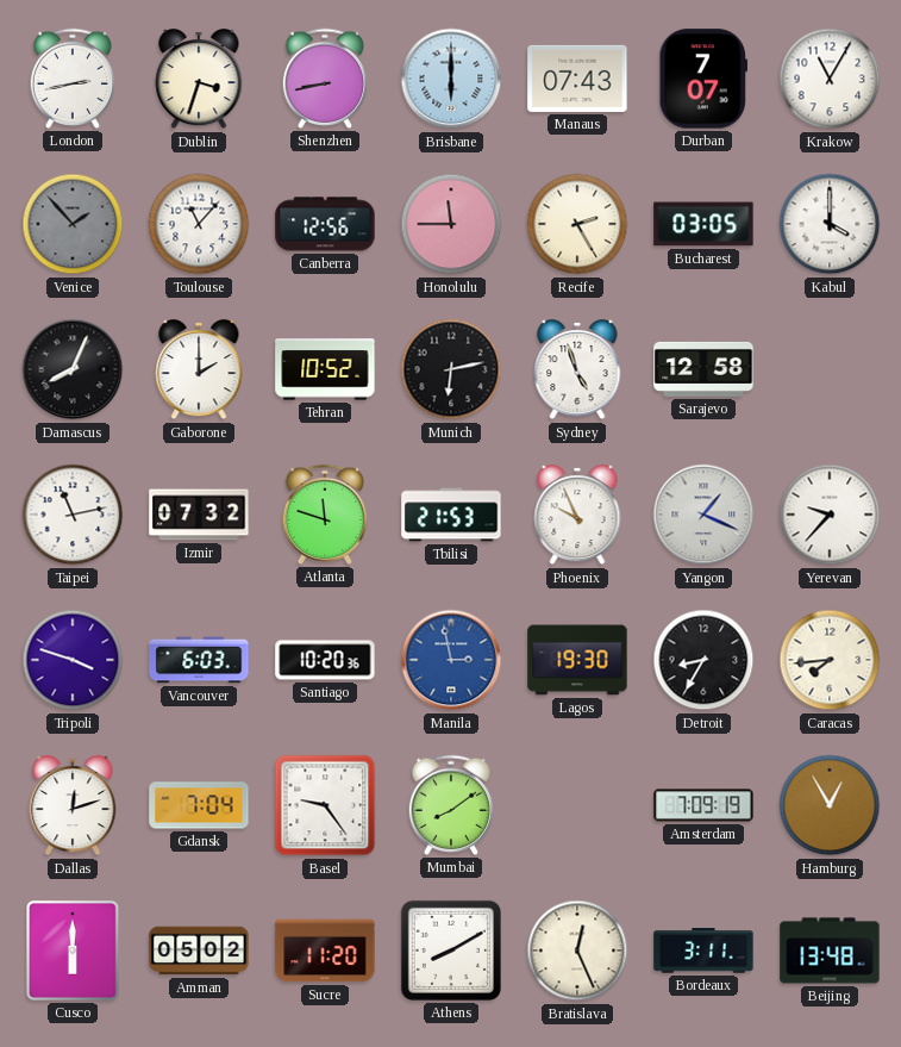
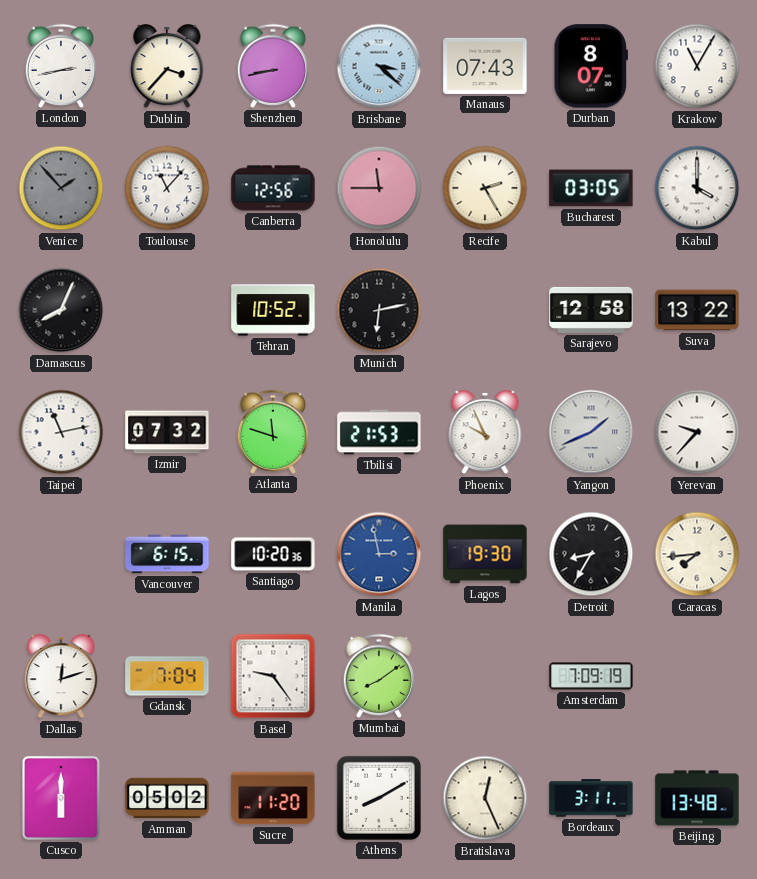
Dublin: 3:33 -> 3:37 (167, 66)
Brisbane: 6:00 -> 3:22 (379, 66)
Durban: 7:07 -> 8:07 (590, 66)
Gaborone: 2:00 -> none (199, 369)
Sydney: 4:57 -> none (577, 369)
Suva: none -> 13:22 (697, 310)
Yangon: 1:19 -> 1:41 (591, 432)
Tripoli: 3:48 -> none (73, 660)
Vancouver: 6:03 -> 6:15 (167, 554)
Hamburg: 12:55 -> none (830, 805)
